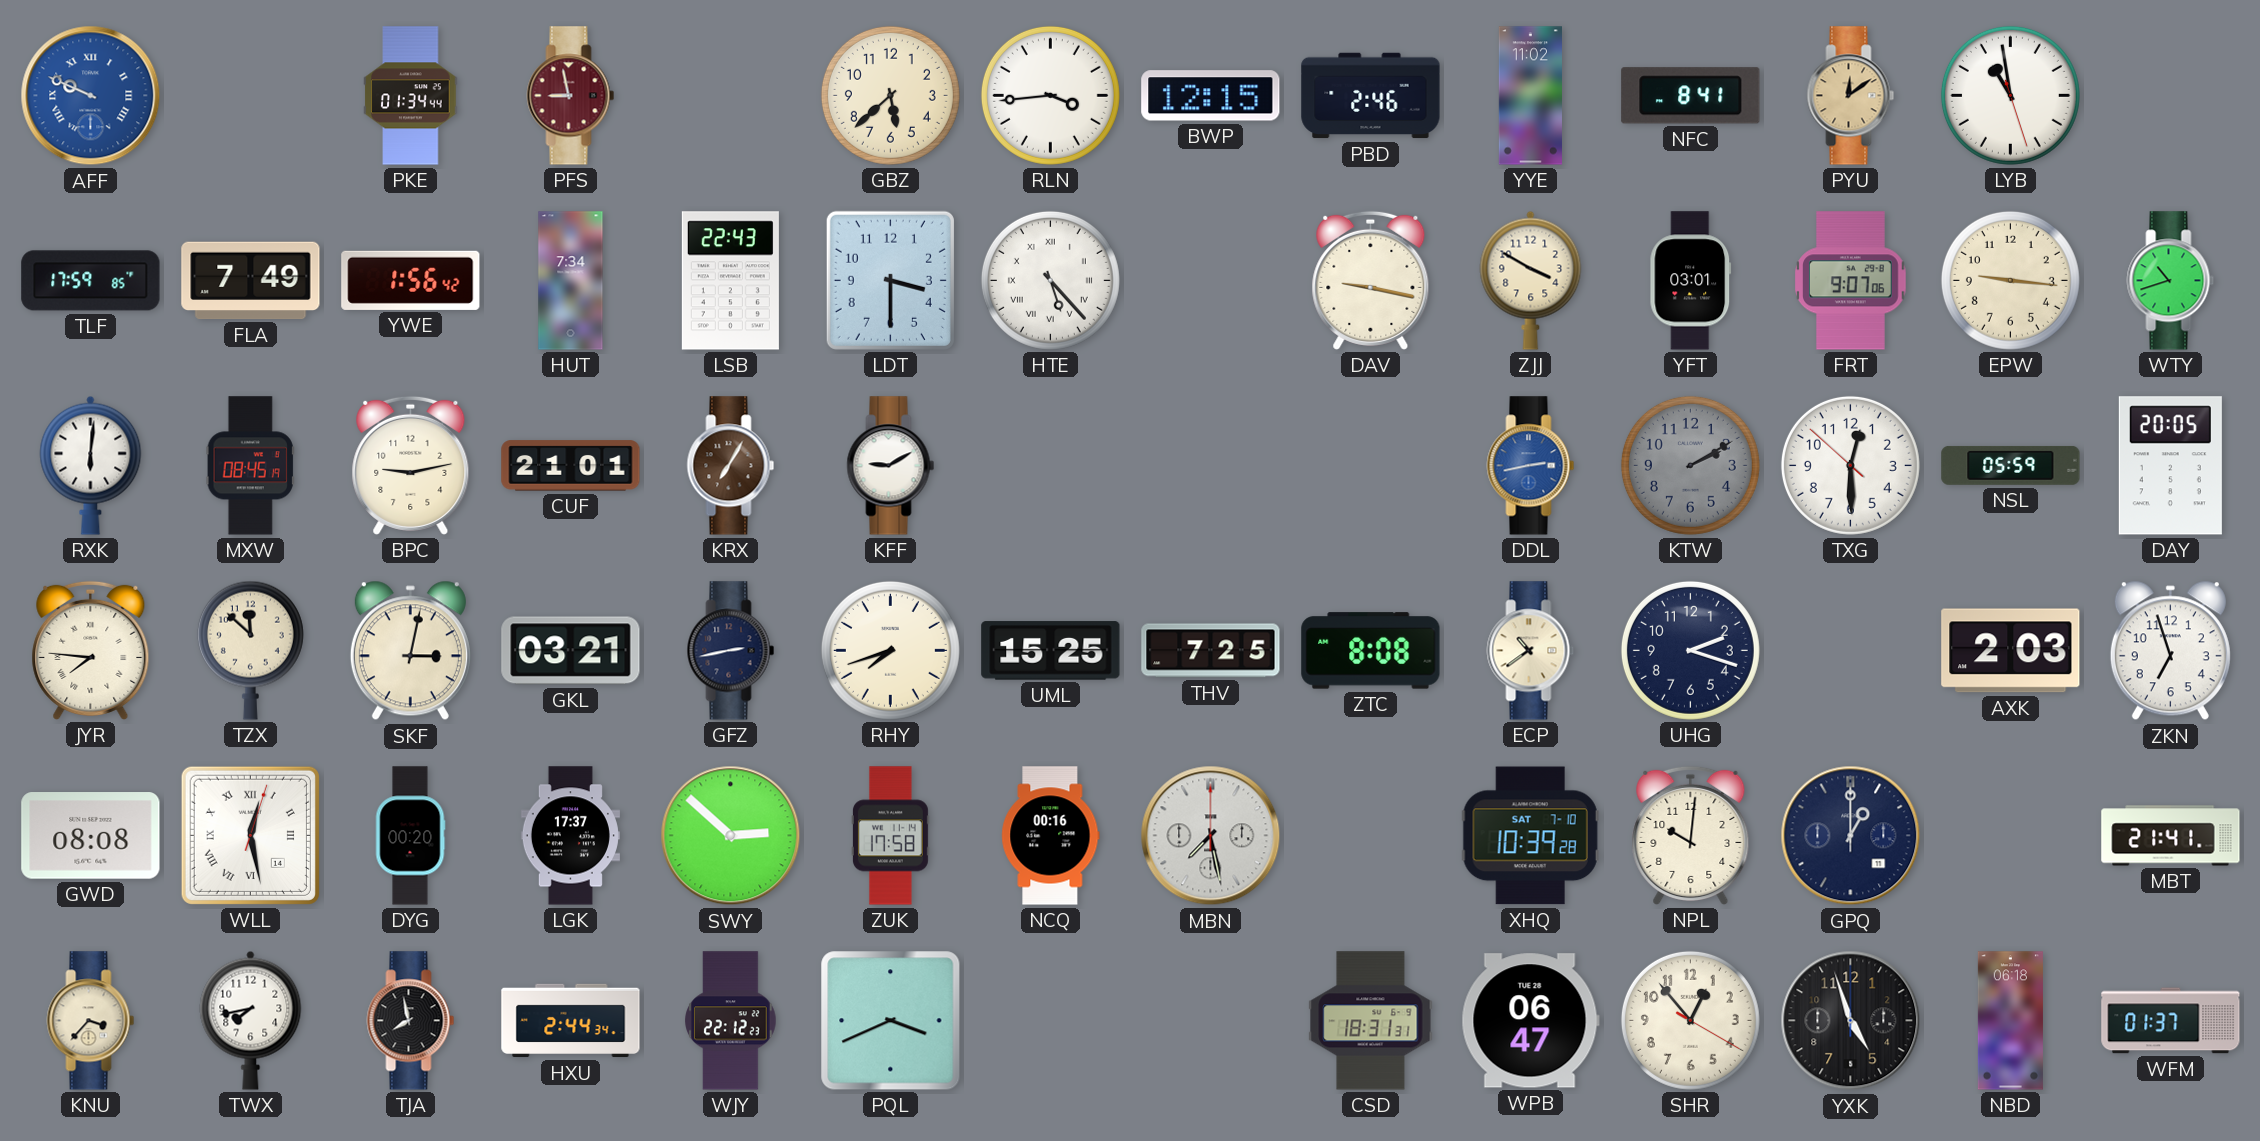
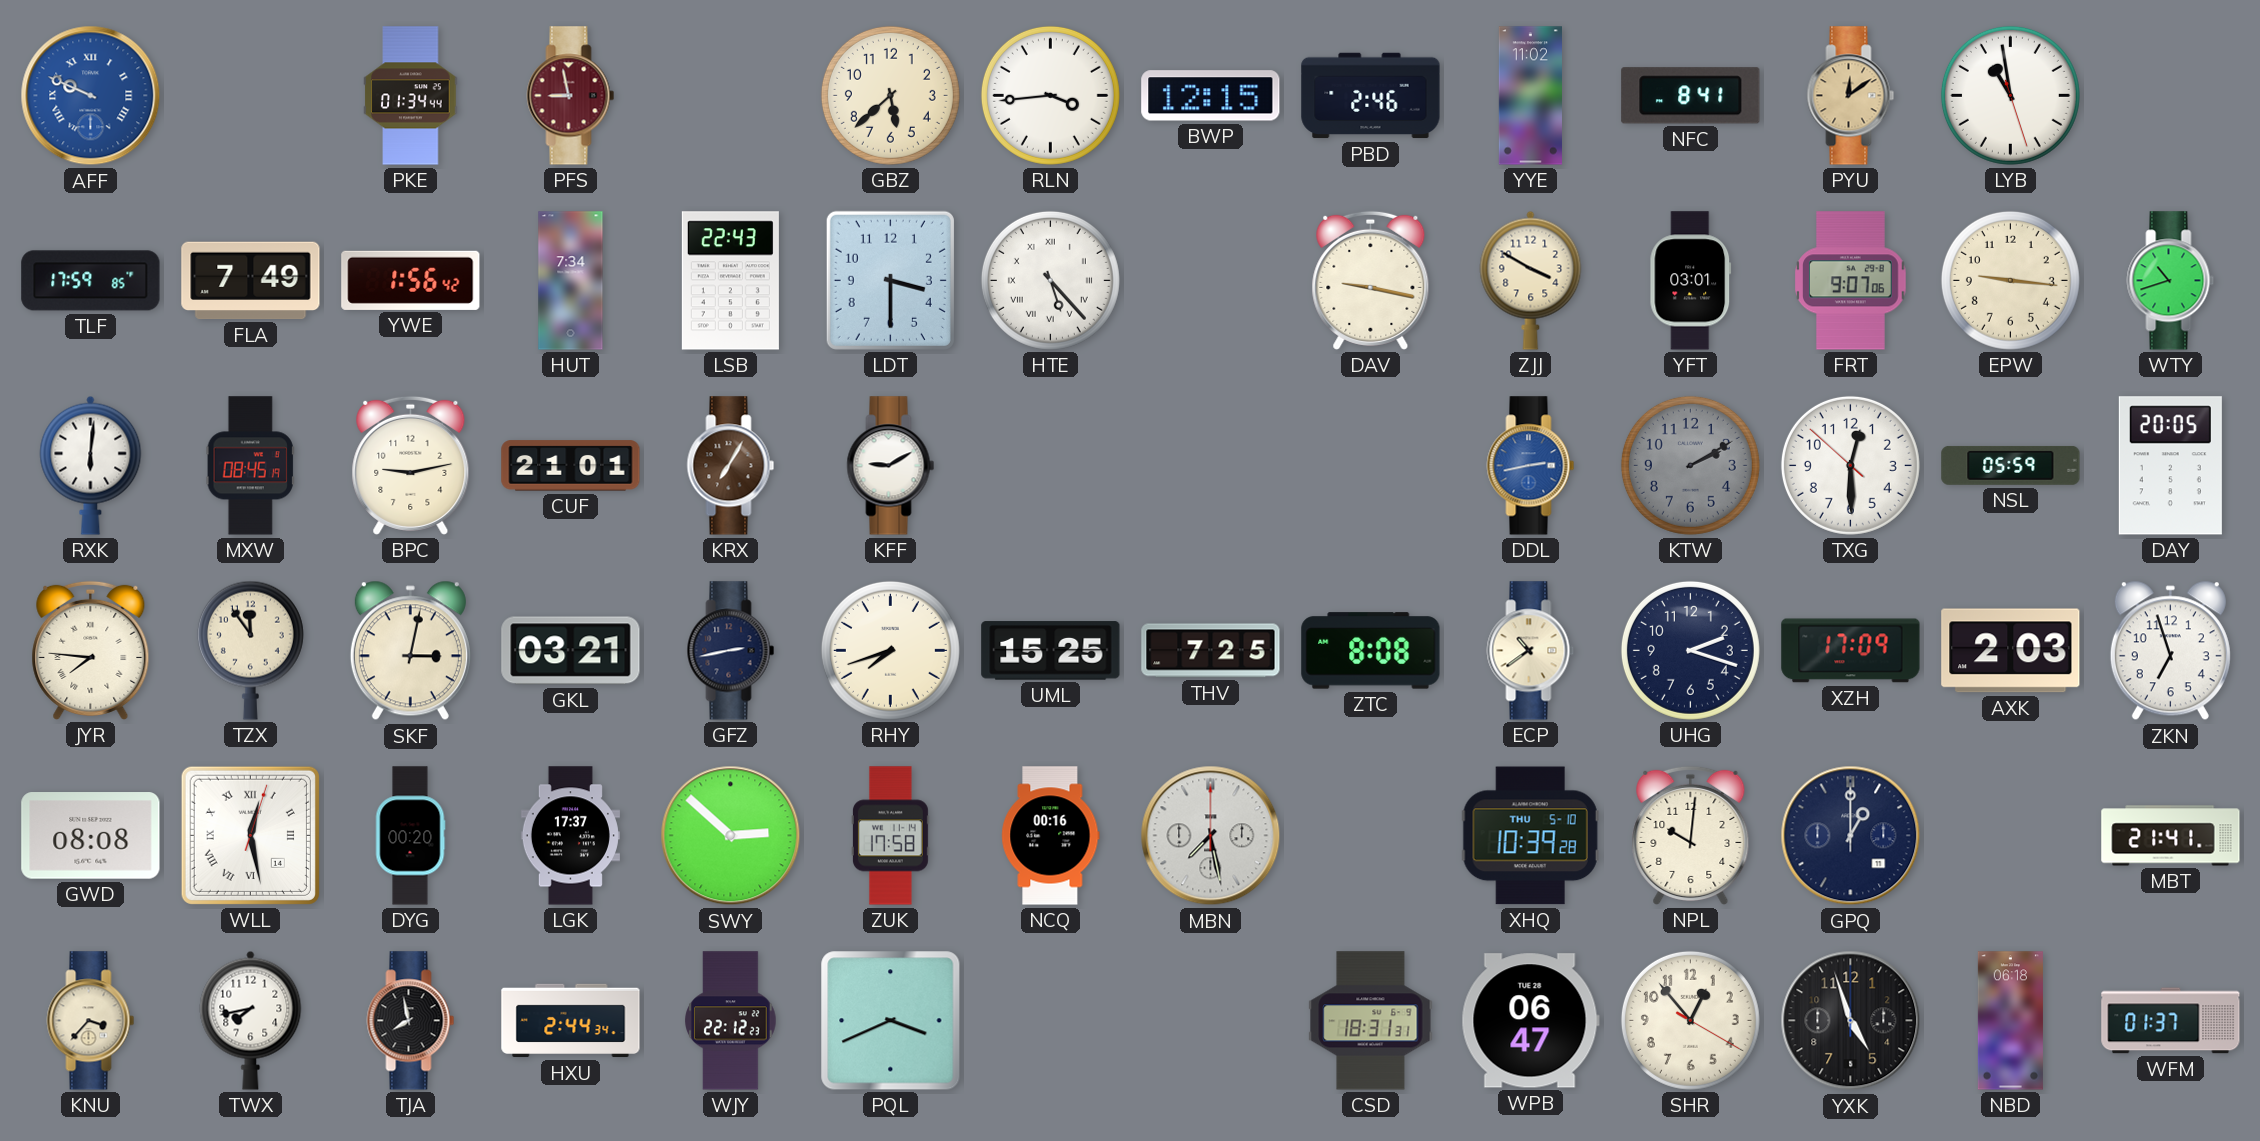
TZX: 11:52 -> 11:54 (250, 650)
XZH: none -> 17:09 (1851, 651)
XHQ date: SAT 7-10 -> THU 5-10 (1530, 836)
